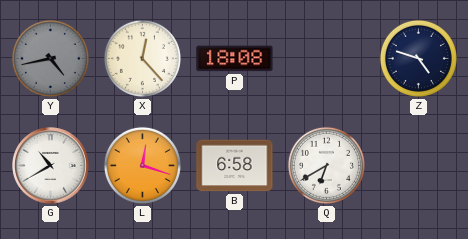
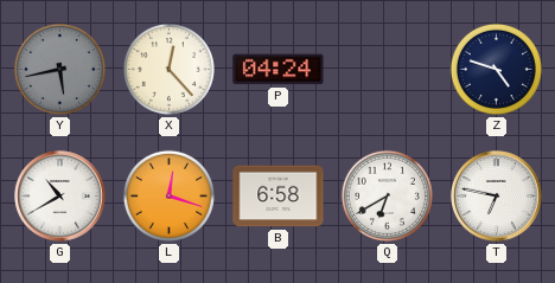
Y: 4:43 -> 5:43 (59, 69)
P: 18:08 -> 04:24 (279, 70)
T: none -> 6:47 (497, 197)
